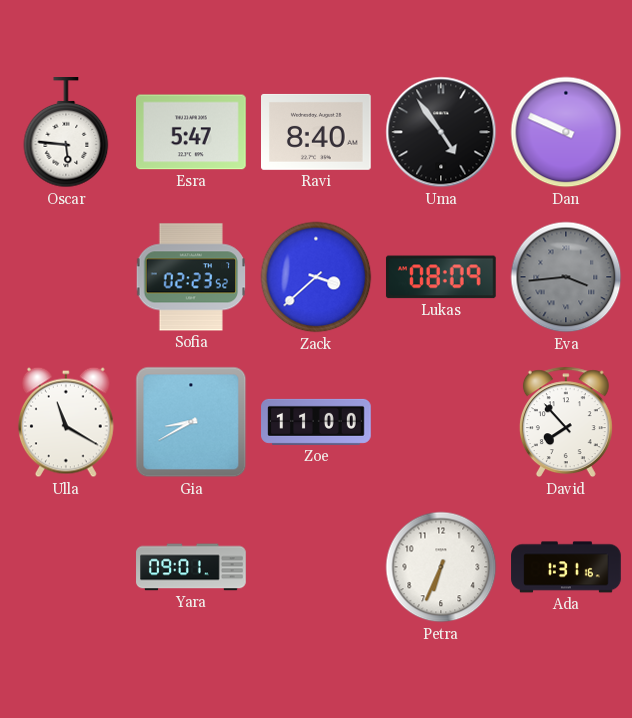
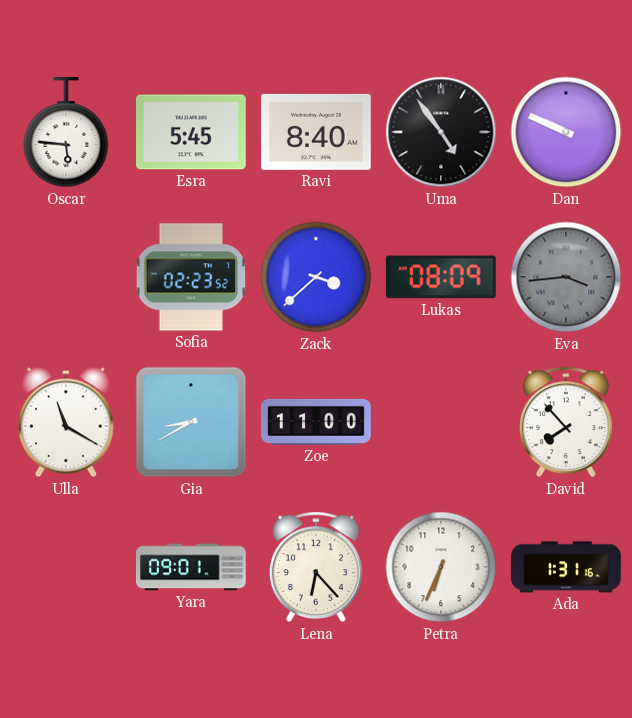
Esra: 5:47 -> 5:45 (192, 132)
Lena: none -> 6:23 (316, 567)
